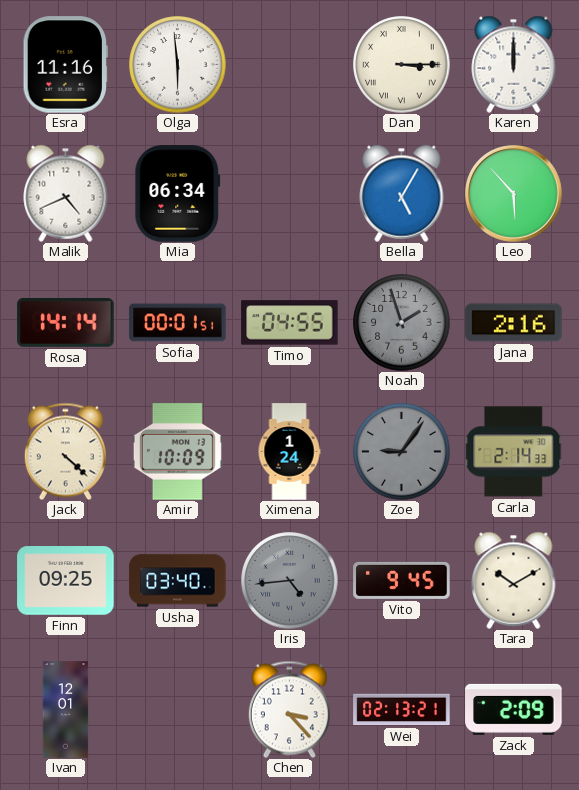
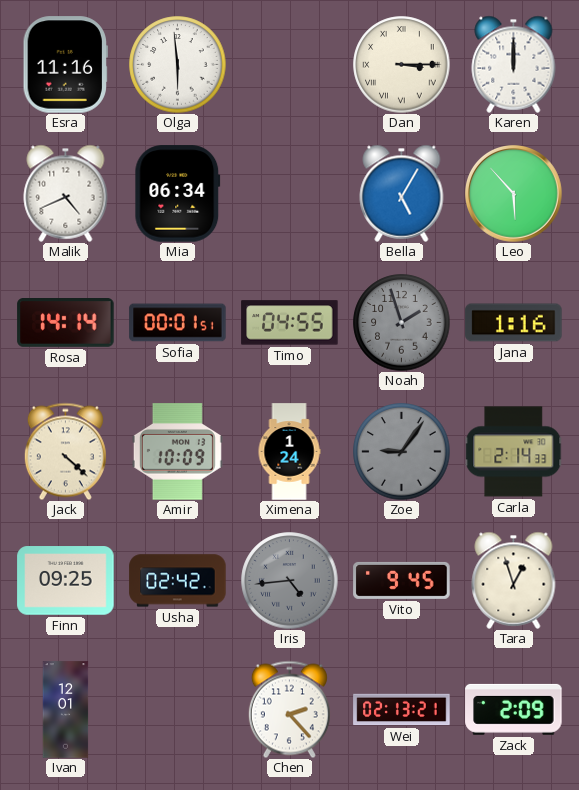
Jana: 2:16 -> 1:16 (514, 323)
Usha: 03:40 -> 02:42 (178, 581)
Tara: 10:10 -> 12:57 (514, 580)
Chen: 3:23 -> 2:23 (289, 709)
